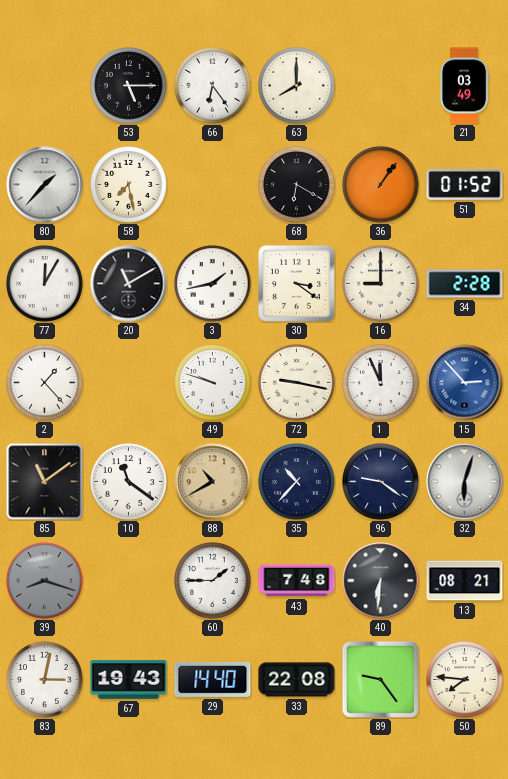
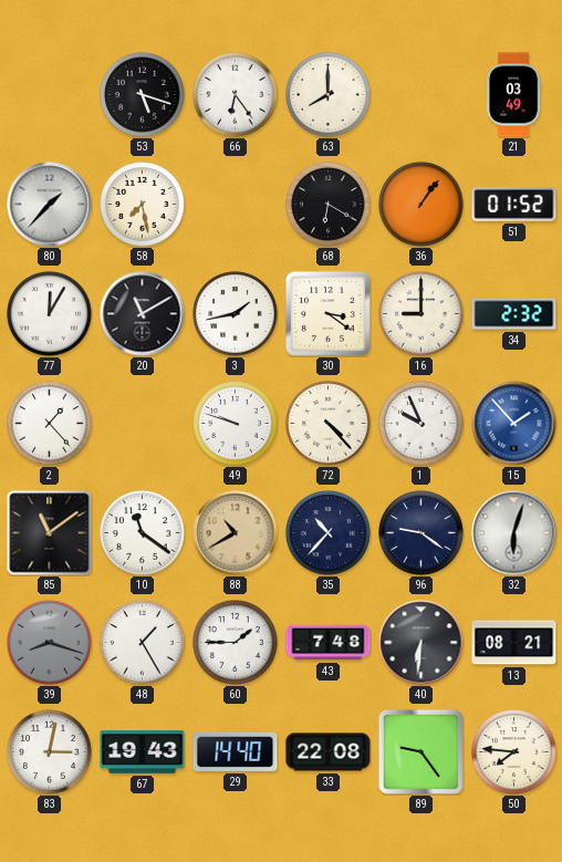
53: 5:15 -> 5:18 (143, 95)
34: 2:28 -> 2:32 (514, 314)
72: 9:17 -> 4:23 (329, 424)
1: 11:56 -> 9:56 (421, 424)
15: 2:53 -> 1:53 (514, 424)
48: none -> 1:25 (143, 643)
